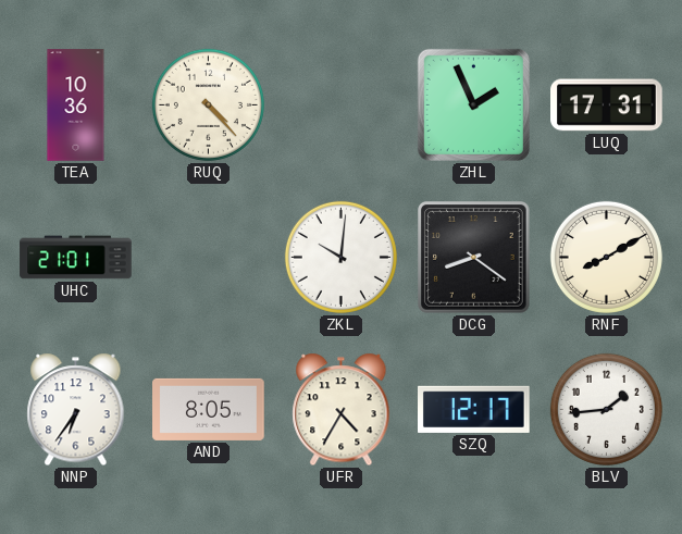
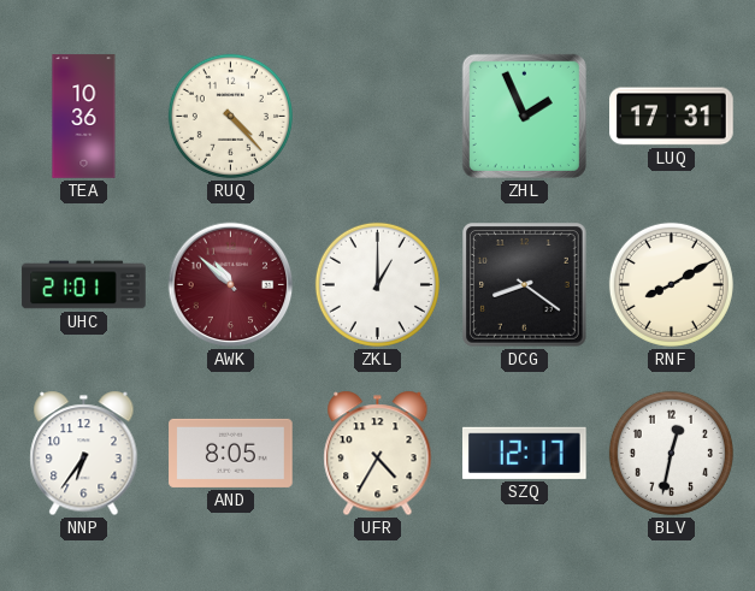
AWK: none -> 10:52 (231, 285)
ZKL: 10:01 -> 1:00 (377, 284)
BLV: 1:44 -> 12:32 (671, 453)
